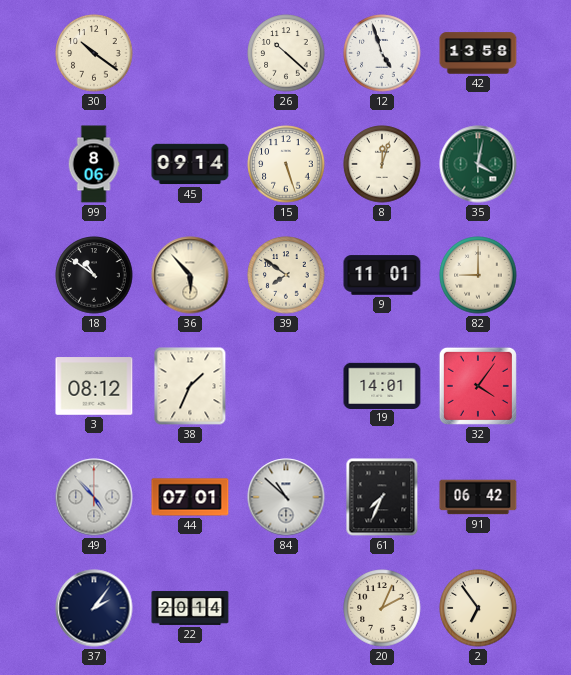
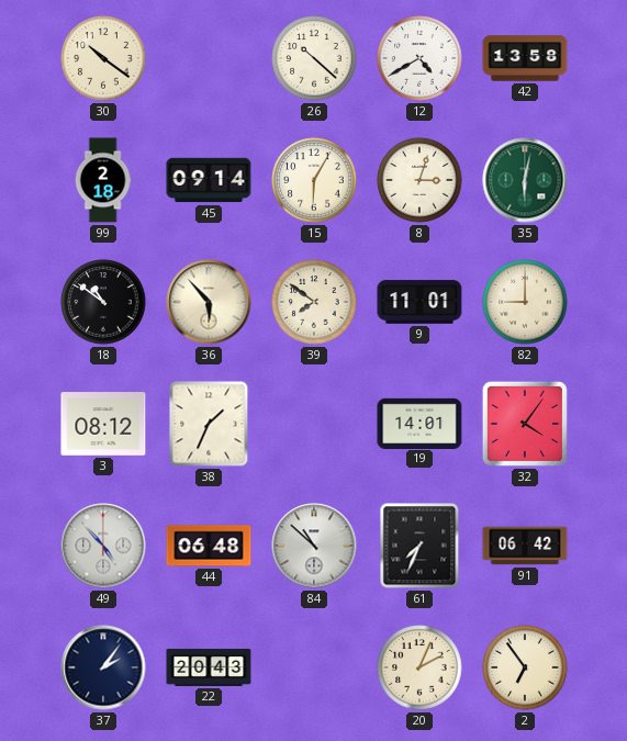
12: 4:57 -> 4:40 (419, 58)
99: 8:06 -> 2:18 (103, 180)
15: 5:27 -> 6:05 (314, 180)
8: 12:03 -> 3:03 (419, 180)
35: 4:02 -> 6:02 (525, 180)
44: 07:01 -> 06:48 (209, 546)
22: 20:14 -> 20:43 (209, 667)
